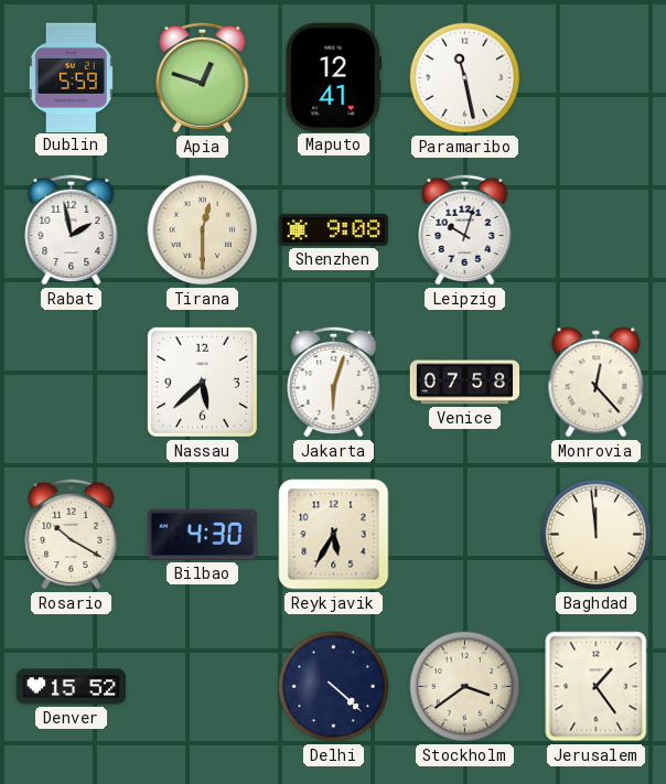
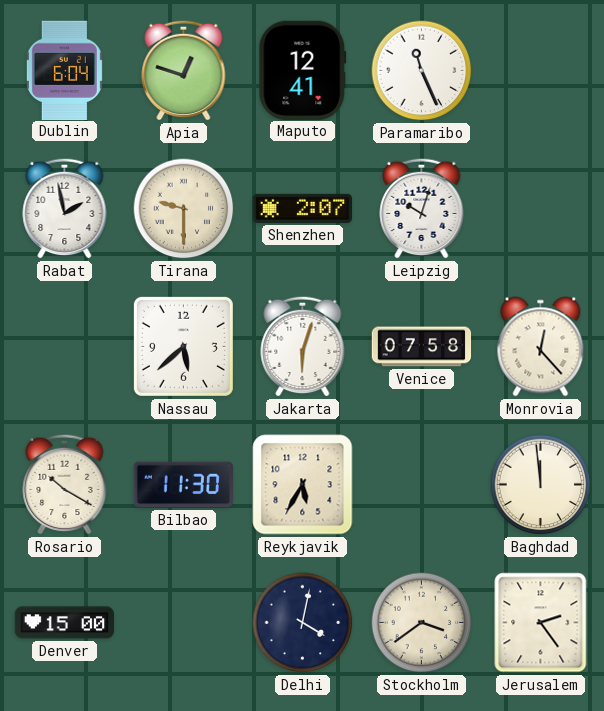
Dublin: 5:59 -> 6:04 (64, 70)
Paramaribo: 11:28 -> 11:26 (422, 71)
Tirana: 12:30 -> 9:30 (184, 209)
Shenzhen: 9:08 -> 2:07 (302, 208)
Bilbao: 4:30 -> 11:30 (183, 485)
Denver: 15:52 -> 15:00 (65, 623)
Delhi: 4:22 -> 4:02 (303, 623)
Jerusalem: 1:24 -> 2:24 (541, 623)
